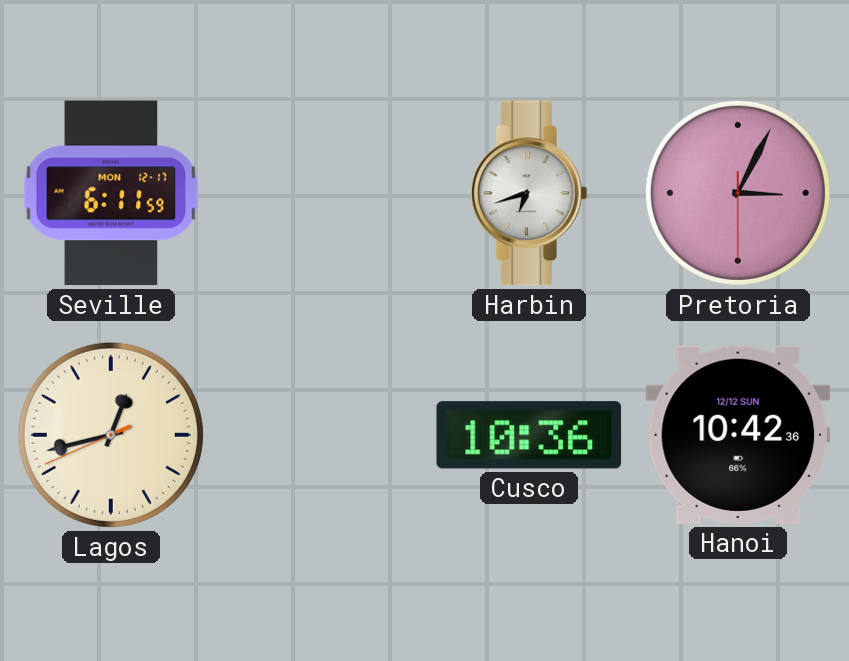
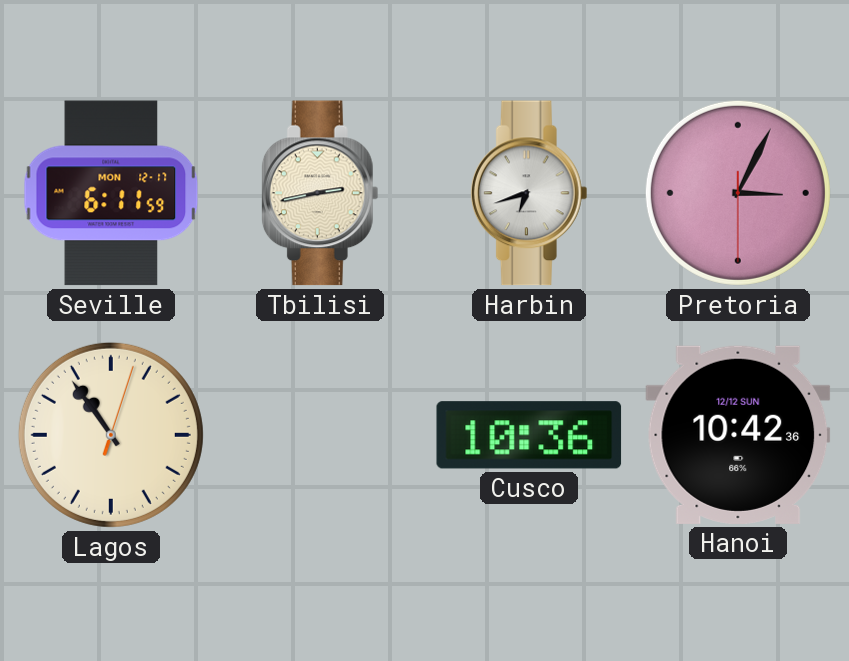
Tbilisi: none -> 2:43 (320, 193)
Lagos: 12:42 -> 10:54 (111, 435)
